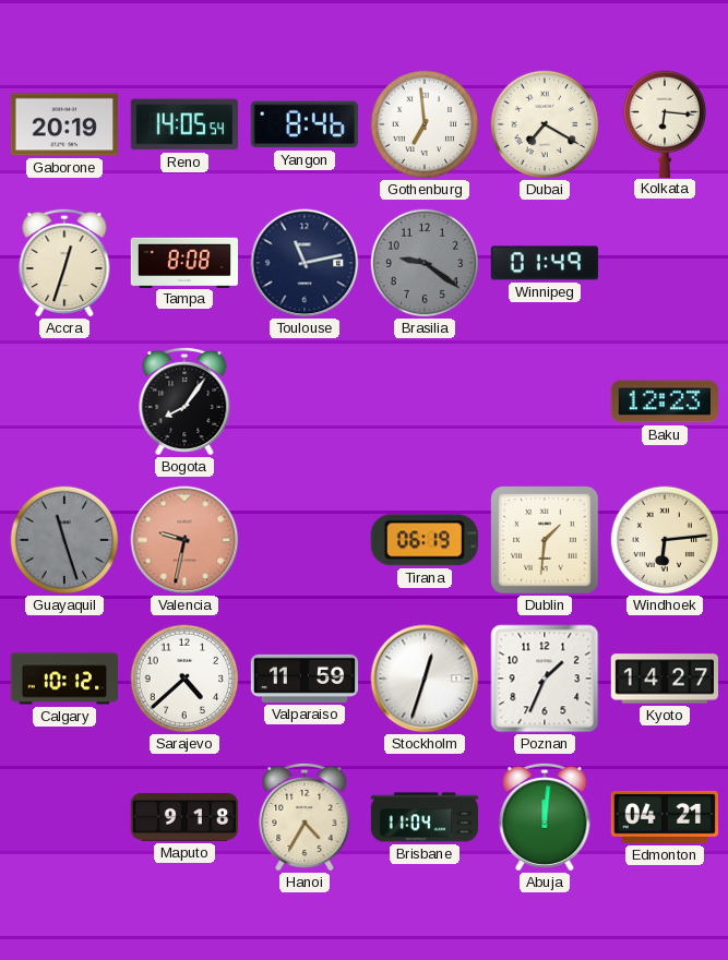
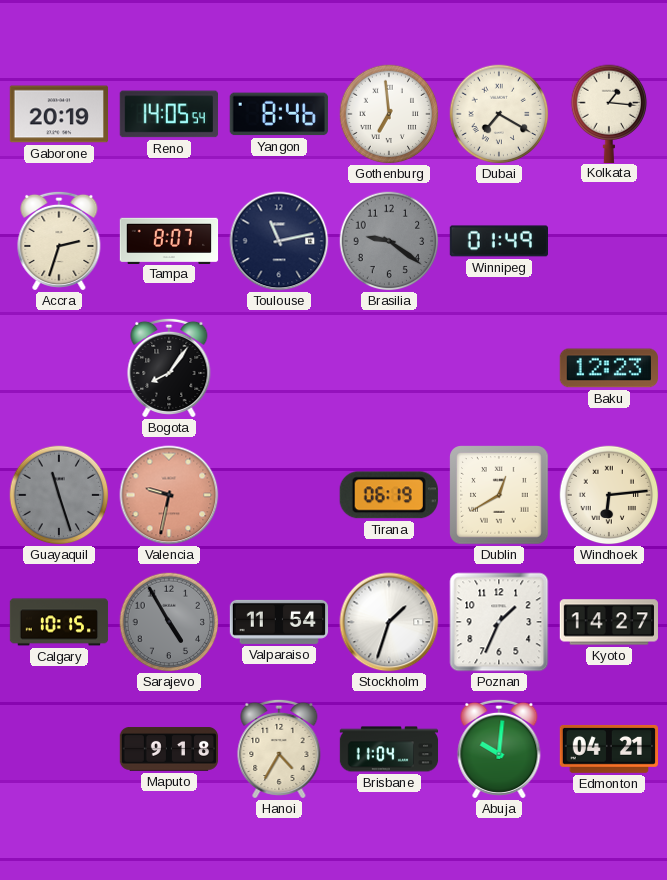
Kolkata: 6:16 -> 1:16 (609, 113)
Accra: 12:33 -> 2:33 (59, 241)
Tampa: 8:08 -> 8:07 (169, 240)
Dublin: 1:31 -> 12:40 (499, 495)
Calgary: 10:12 -> 10:15 (59, 622)
Sarajevo: 4:38 -> 4:55 (169, 622)
Sarajevo dial: white -> grey (169, 622)
Valparaiso: 11:59 -> 11:54 (279, 622)
Stockholm: 12:33 -> 1:33 (389, 622)
Abuja: 12:01 -> 10:01 (499, 749)
